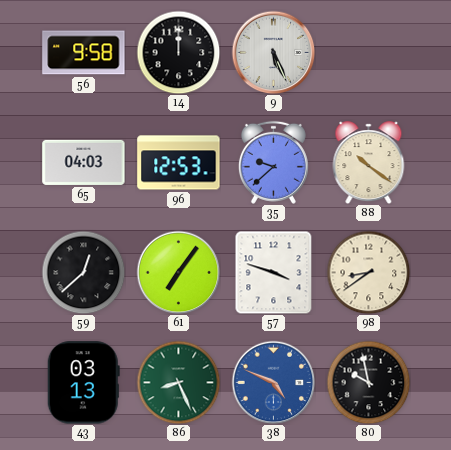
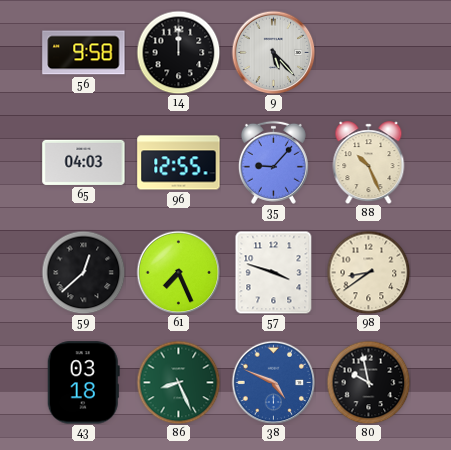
9: 5:26 -> 5:23 (273, 52)
96: 12:53 -> 12:55 (179, 163)
35: 9:38 -> 9:07 (273, 162)
88: 10:21 -> 10:26 (369, 163)
61: 7:06 -> 7:26 (178, 272)
43: 03:13 -> 03:18 (83, 383)
